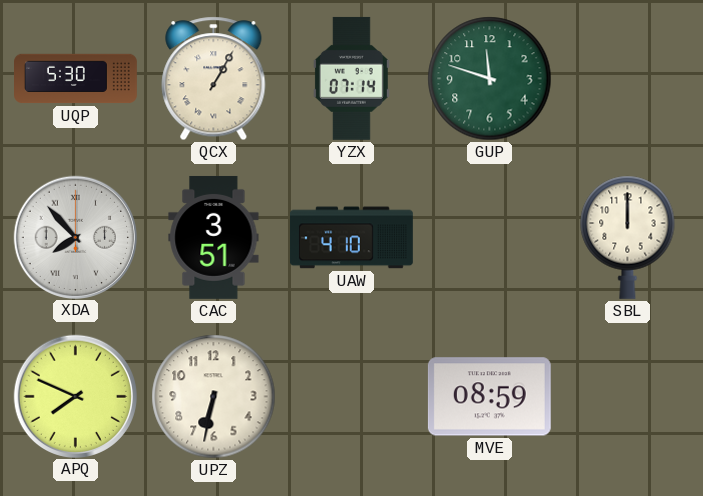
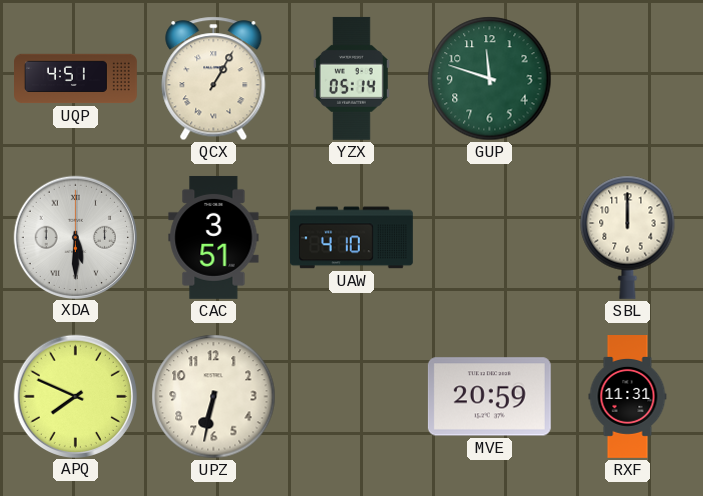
UQP: 5:30 -> 4:51 (76, 79)
YZX: 07:14 -> 05:14 (351, 78)
XDA: 7:53 -> 5:30 (75, 237)
MVE: 08:59 -> 20:59 (489, 397)
RXF: none -> 11:31 (628, 397)
